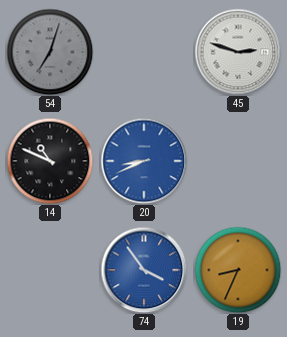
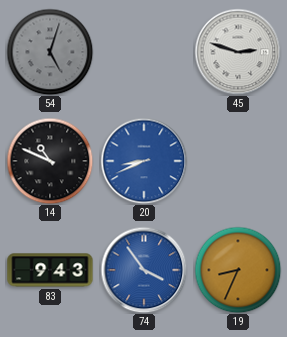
54: 7:03 -> 5:03 (50, 52)
83: none -> 9:43 (50, 270)
